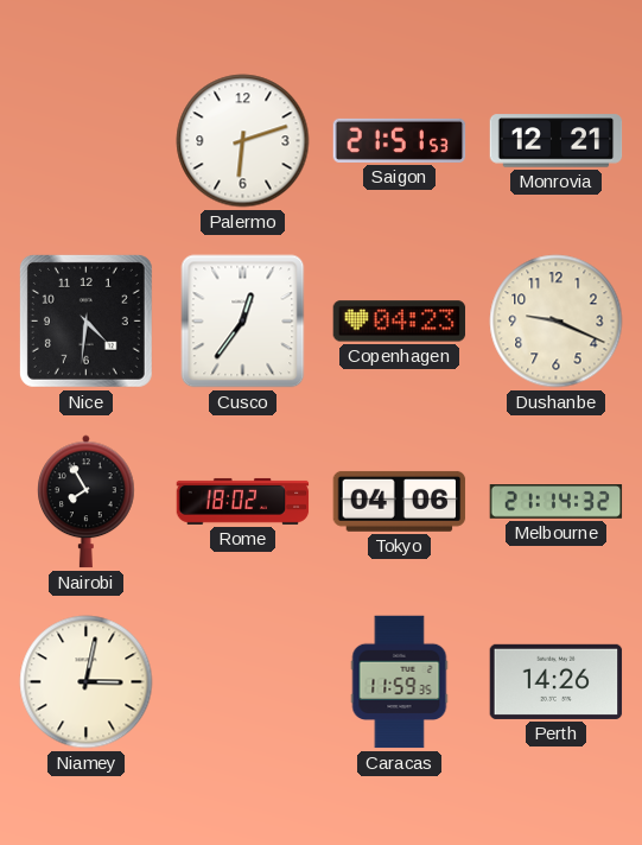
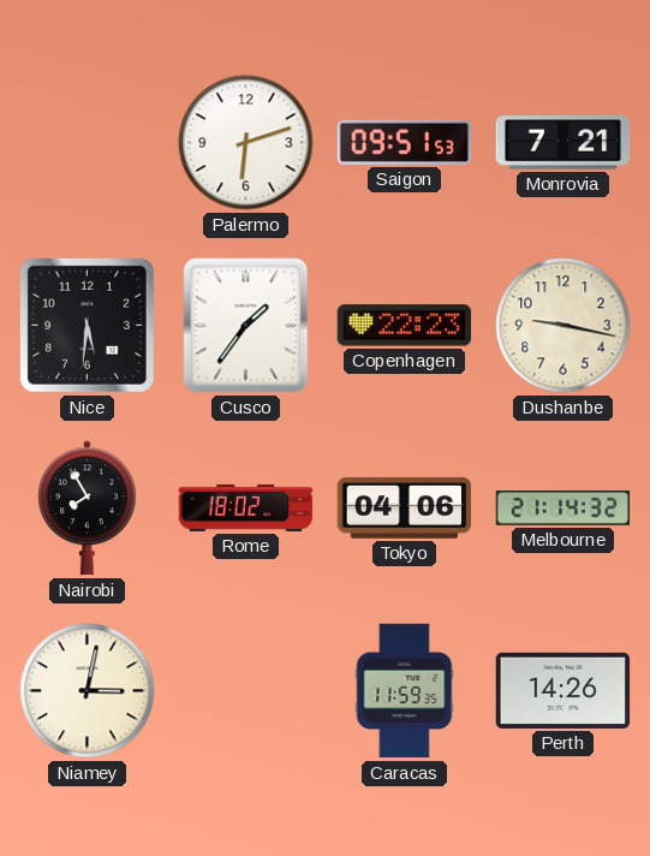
Saigon: 21:51 -> 09:51 (405, 142)
Monrovia: 12:21 -> 7:21 (563, 143)
Nice: 4:31 -> 5:31 (87, 325)
Cusco: 12:36 -> 1:36 (246, 326)
Copenhagen: 04:23 -> 22:23 (405, 326)
Dushanbe: 9:19 -> 9:17 (563, 326)
